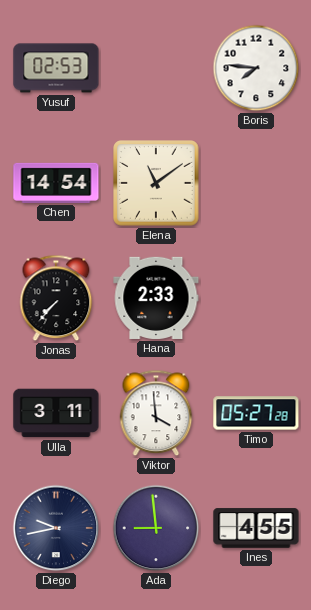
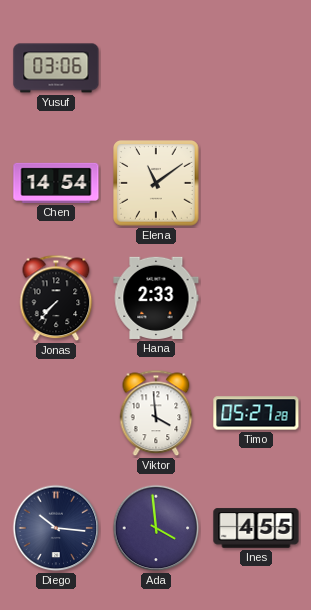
Yusuf: 02:53 -> 03:06 (56, 68)
Boris: 7:46 -> none (256, 68)
Ulla: 3:11 -> none (56, 413)
Diego: 9:43 -> 10:16 (56, 528)
Ada: 8:59 -> 3:59 (156, 528)
